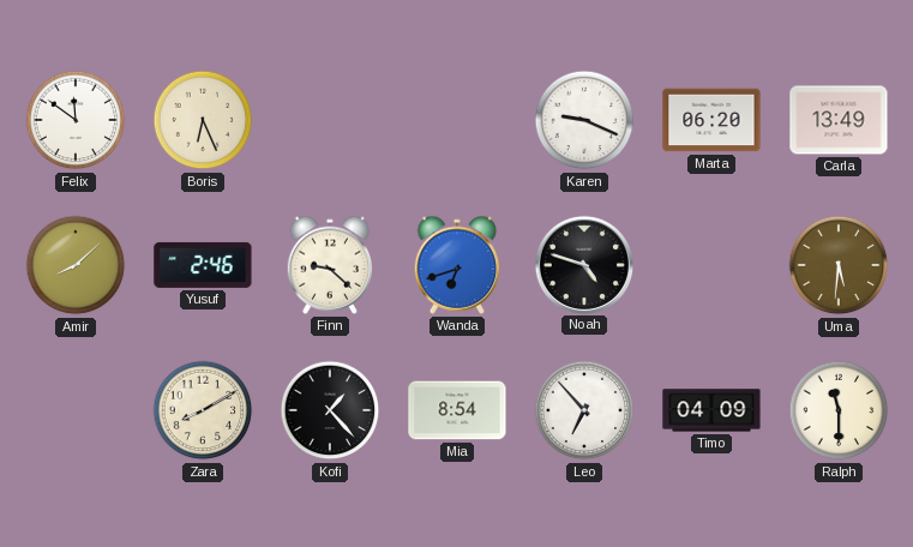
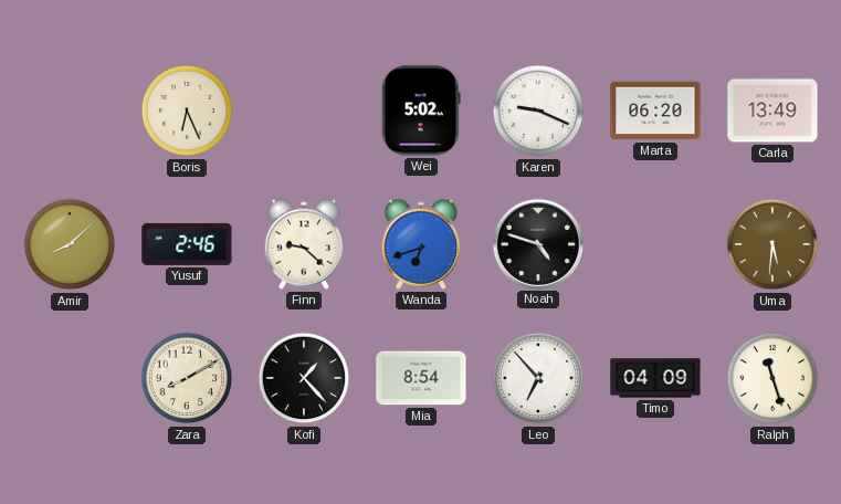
Felix: 11:51 -> none (76, 120)
Wei: none -> 5:02 (421, 111)
Ralph: 11:30 -> 11:27 (772, 378)
